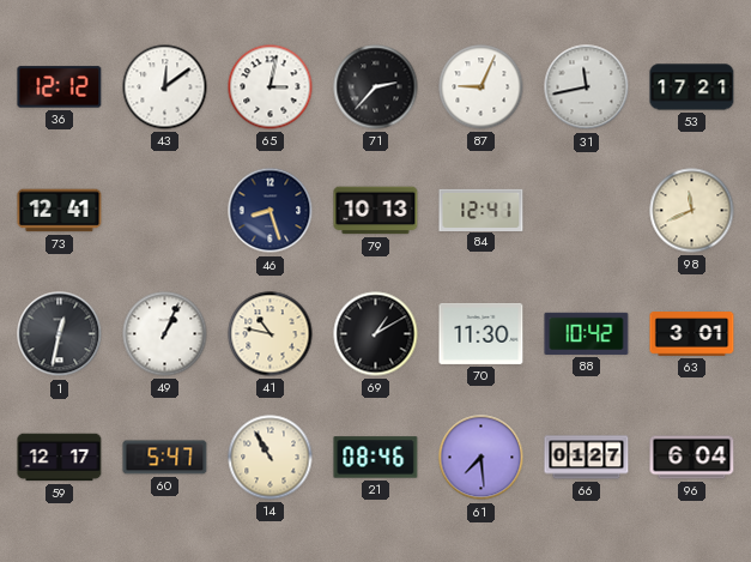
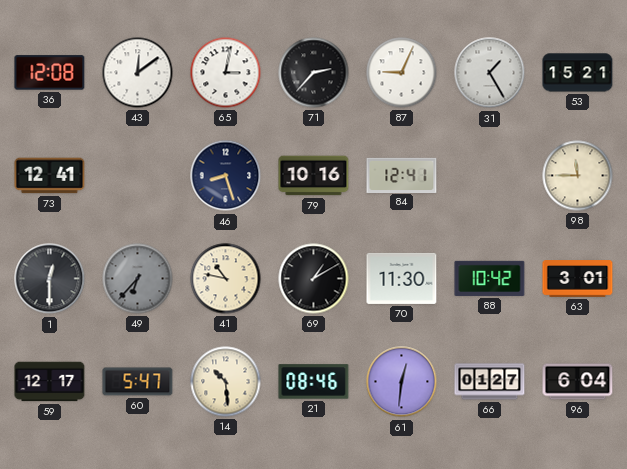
36: 12:12 -> 12:08 (50, 73)
31: 11:43 -> 1:25 (490, 73)
53: 17:21 -> 15:21 (578, 73)
79: 10:13 -> 10:16 (314, 176)
98: 11:41 -> 11:45 (578, 176)
1: 12:32 -> 12:30 (50, 279)
49: 1:04 -> 6:37 (138, 279)
49 dial: white -> grey (138, 279)
14: 10:55 -> 10:29 (226, 382)
61: 7:29 -> 12:31 (402, 382)
